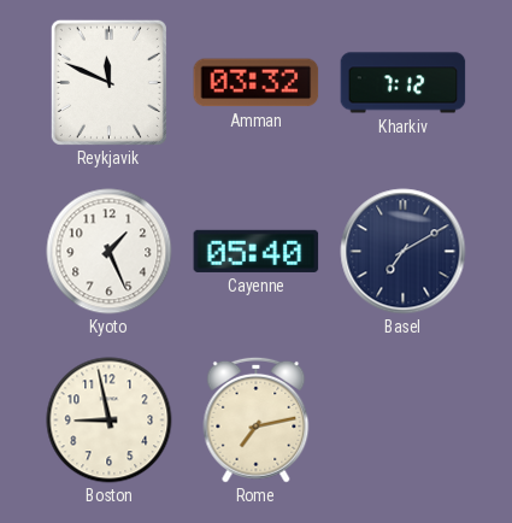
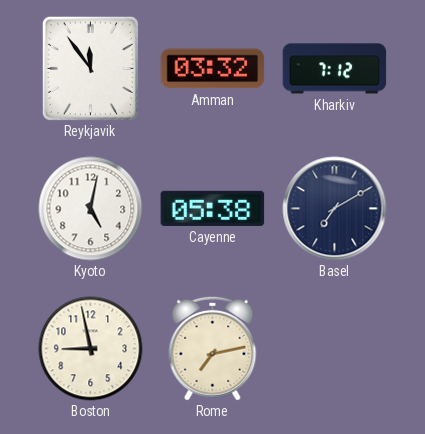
Reykjavik: 11:49 -> 11:54 (90, 68)
Kyoto: 1:26 -> 5:02 (91, 209)
Cayenne: 05:40 -> 05:38 (213, 208)
